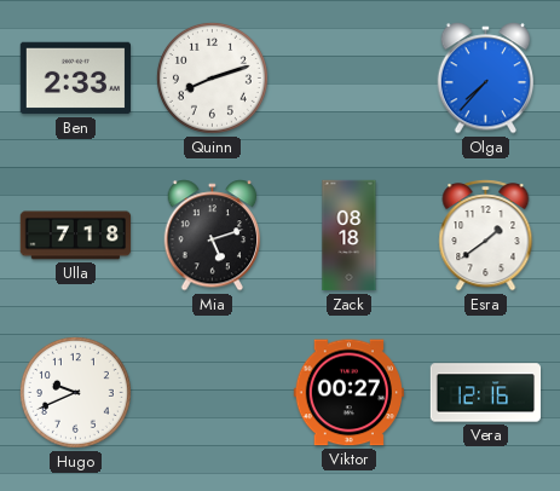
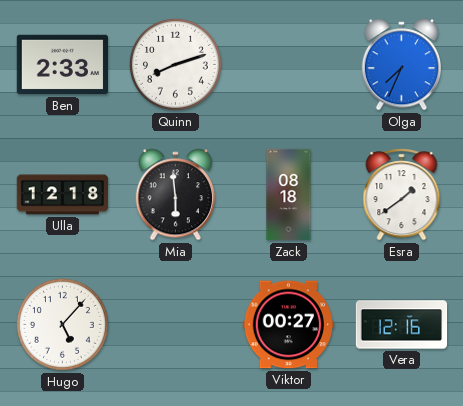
Olga: 7:37 -> 7:34 (402, 65)
Ulla: 7:18 -> 12:18 (63, 195)
Mia: 5:12 -> 5:59 (176, 195)
Hugo: 9:41 -> 5:07 (62, 324)
